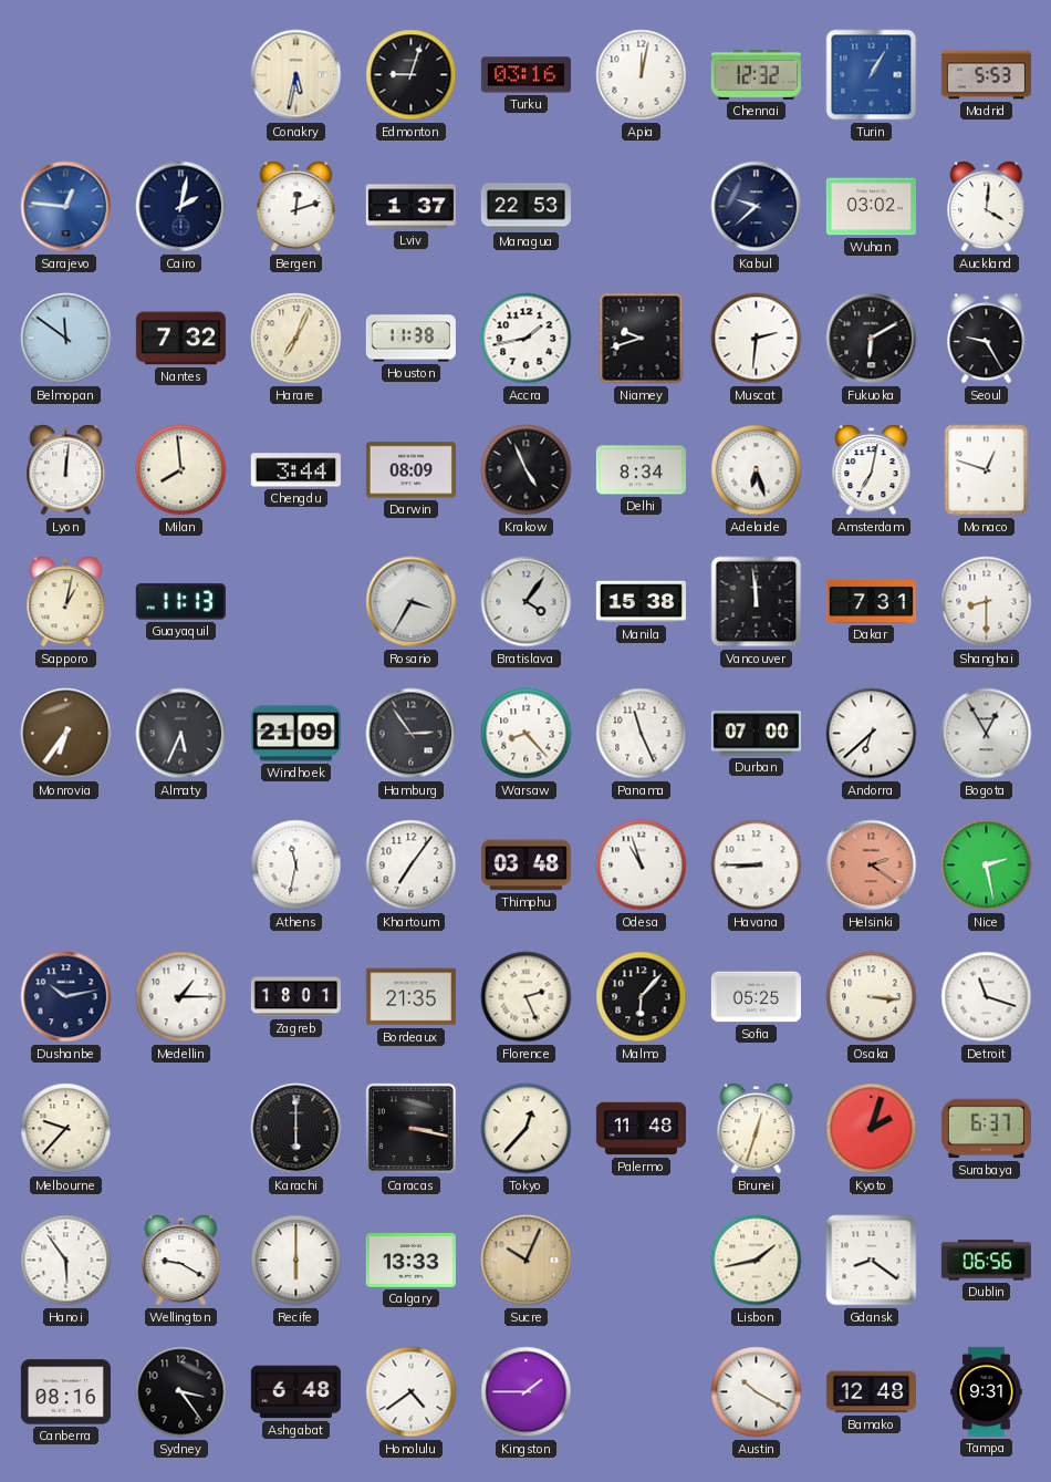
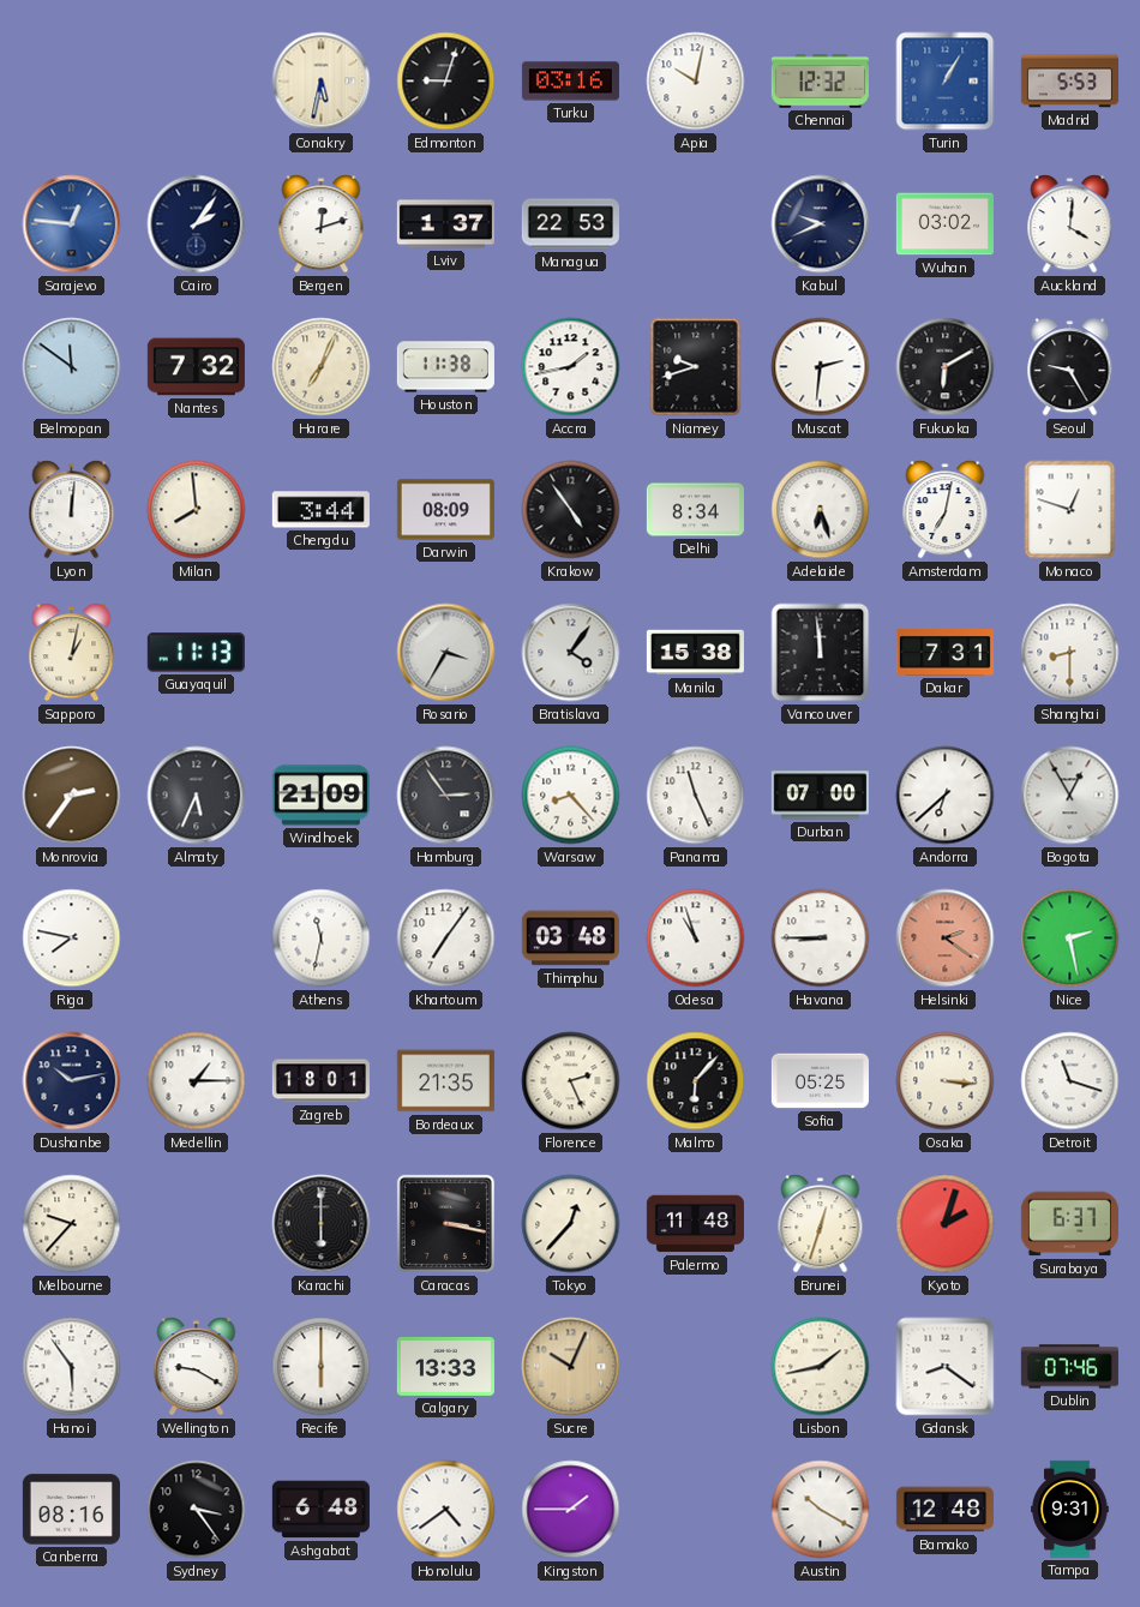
Apia: 12:02 -> 10:02 (696, 82)
Cairo: 2:02 -> 2:06 (197, 224)
Kabul: 9:38 -> 9:41 (821, 224)
Krakow: 4:56 -> 4:54 (571, 510)
Monrovia: 6:36 -> 2:36 (72, 796)
Riga: none -> 7:47 (72, 939)
Dublin: 06:56 -> 07:46 (1069, 1367)
